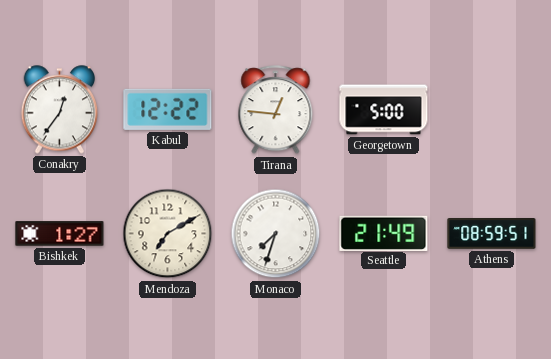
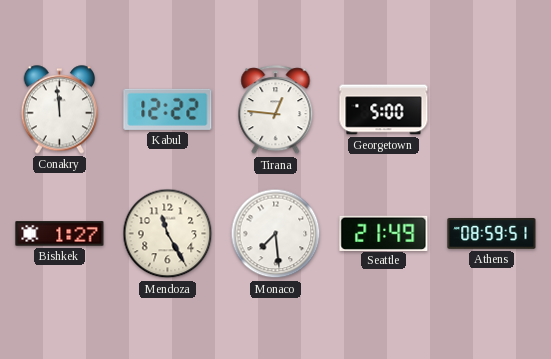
Conakry: 12:36 -> 11:59 (60, 110)
Mendoza: 7:10 -> 11:25 (168, 234)
Monaco: 7:33 -> 7:29 (276, 234)
